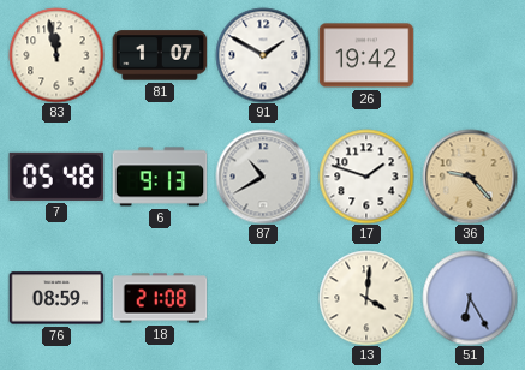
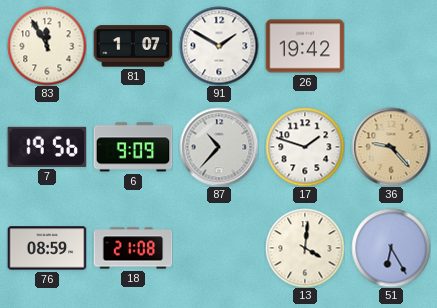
83: 11:58 -> 11:55 (47, 46)
7: 05:48 -> 19:56 (47, 147)
6: 9:13 -> 9:09 (133, 147)
87: 10:40 -> 10:37 (219, 147)
